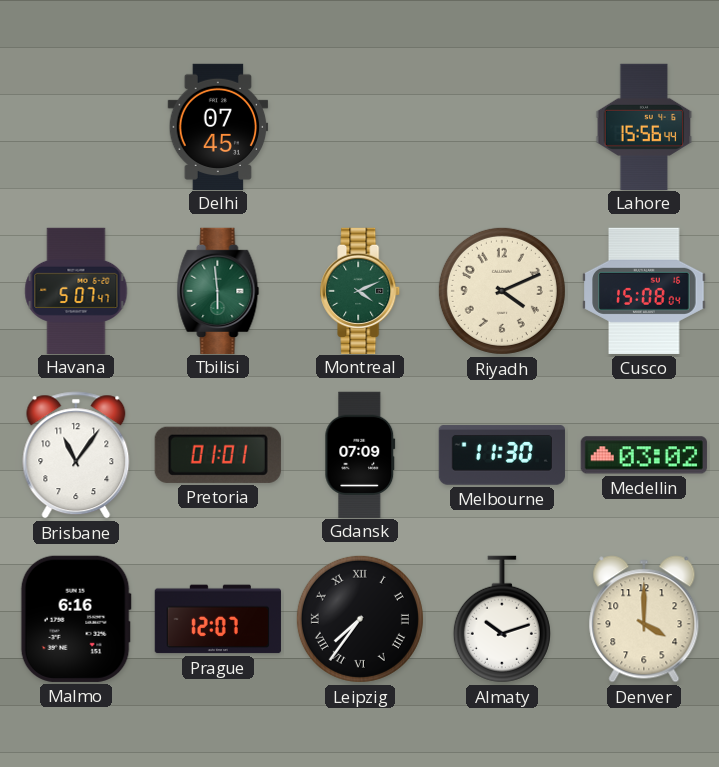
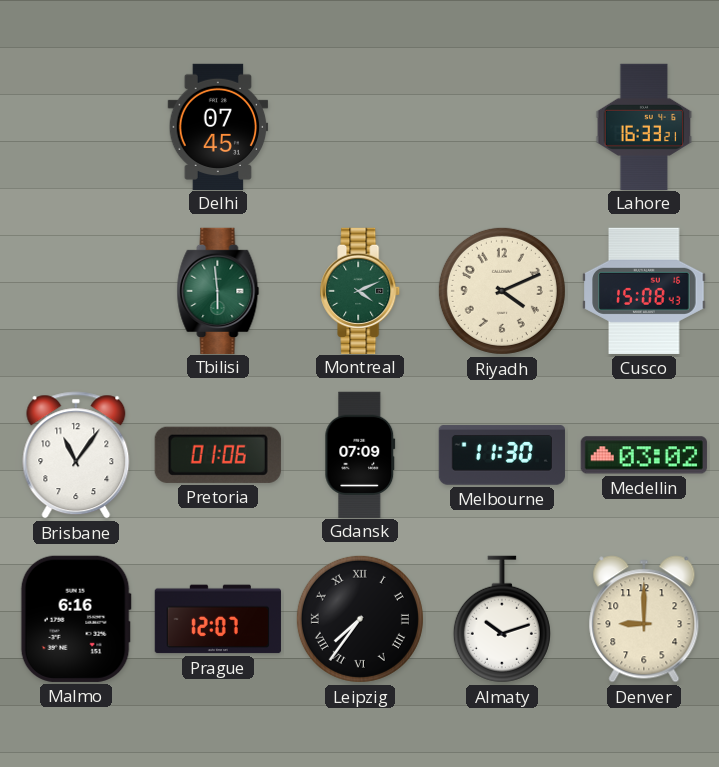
Lahore: 15:56 -> 16:33 (644, 126)
Havana: 5:07 -> none (76, 290)
Cusco: 15:08:04 -> 15:08:43 (644, 291)
Pretoria: 01:01 -> 01:06 (218, 455)
Denver: 4:00 -> 9:00 (644, 619)
